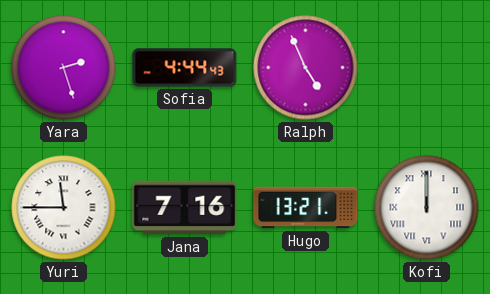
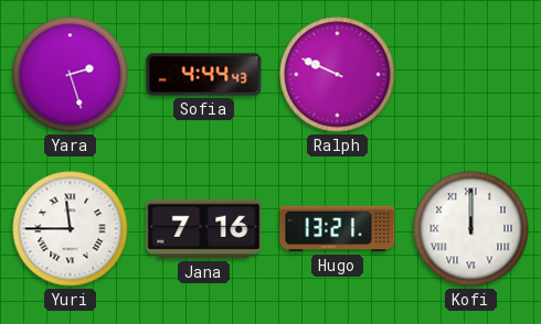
Ralph: 4:56 -> 9:49 (338, 75)
